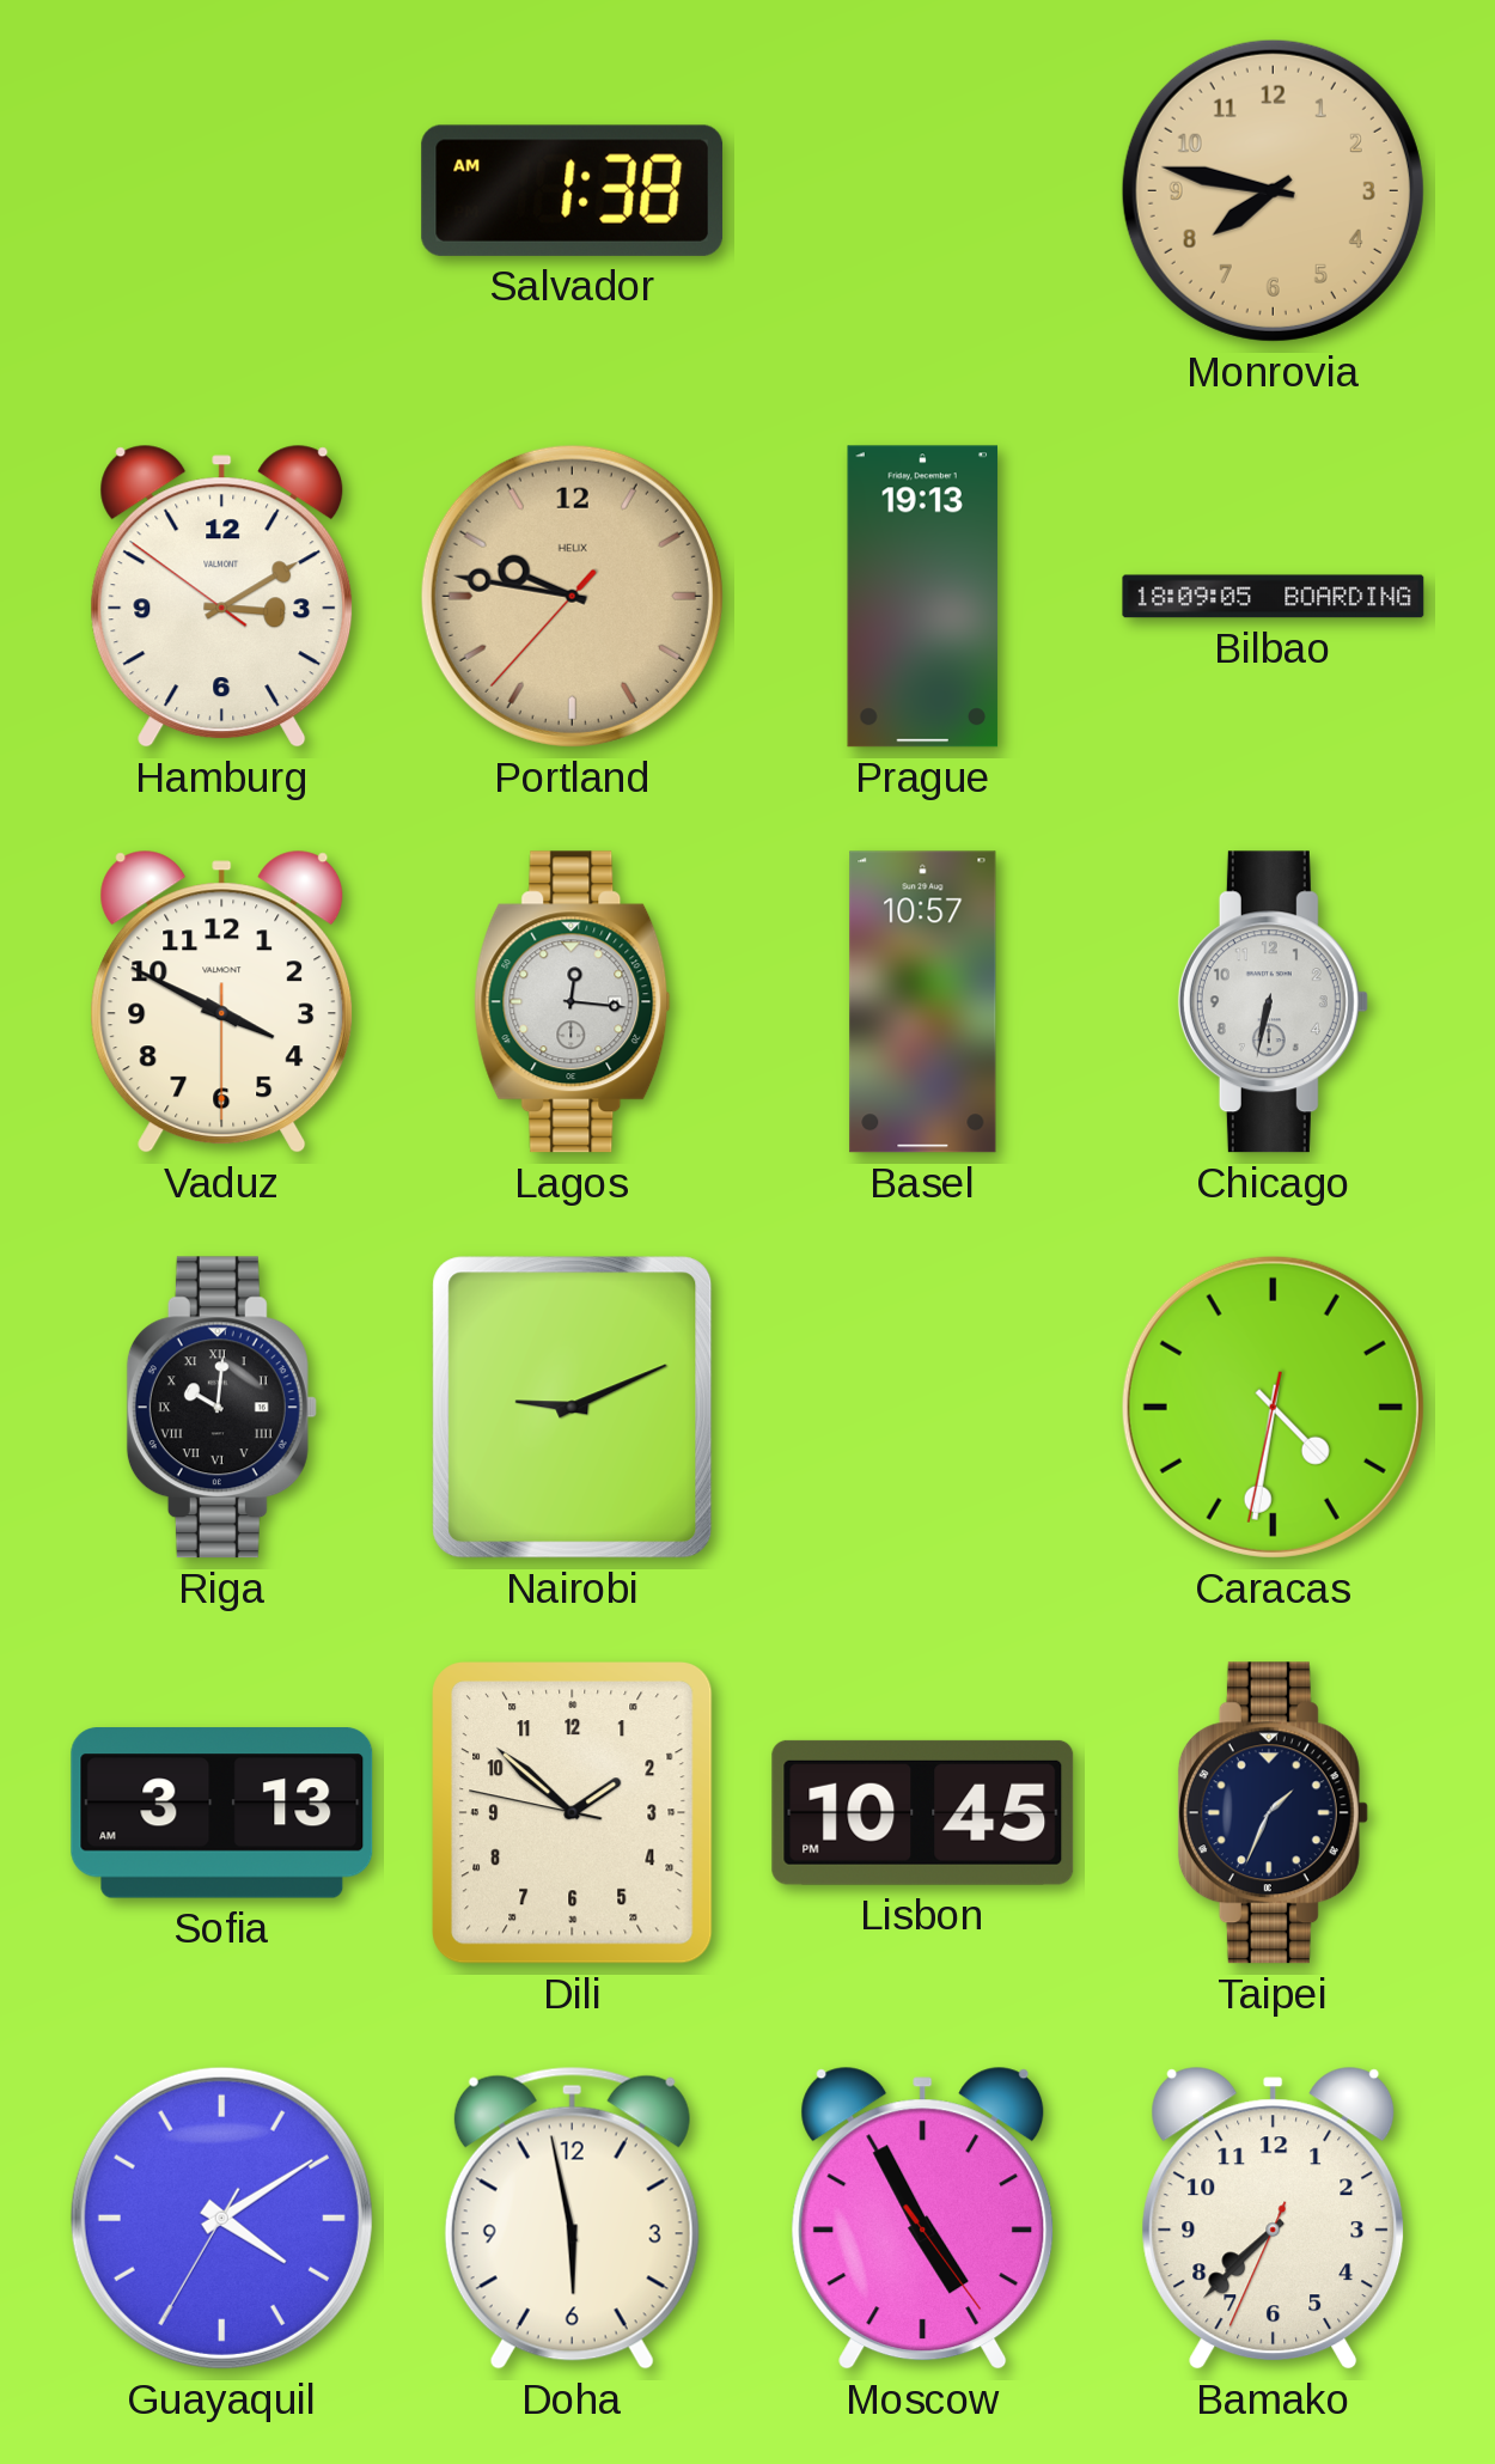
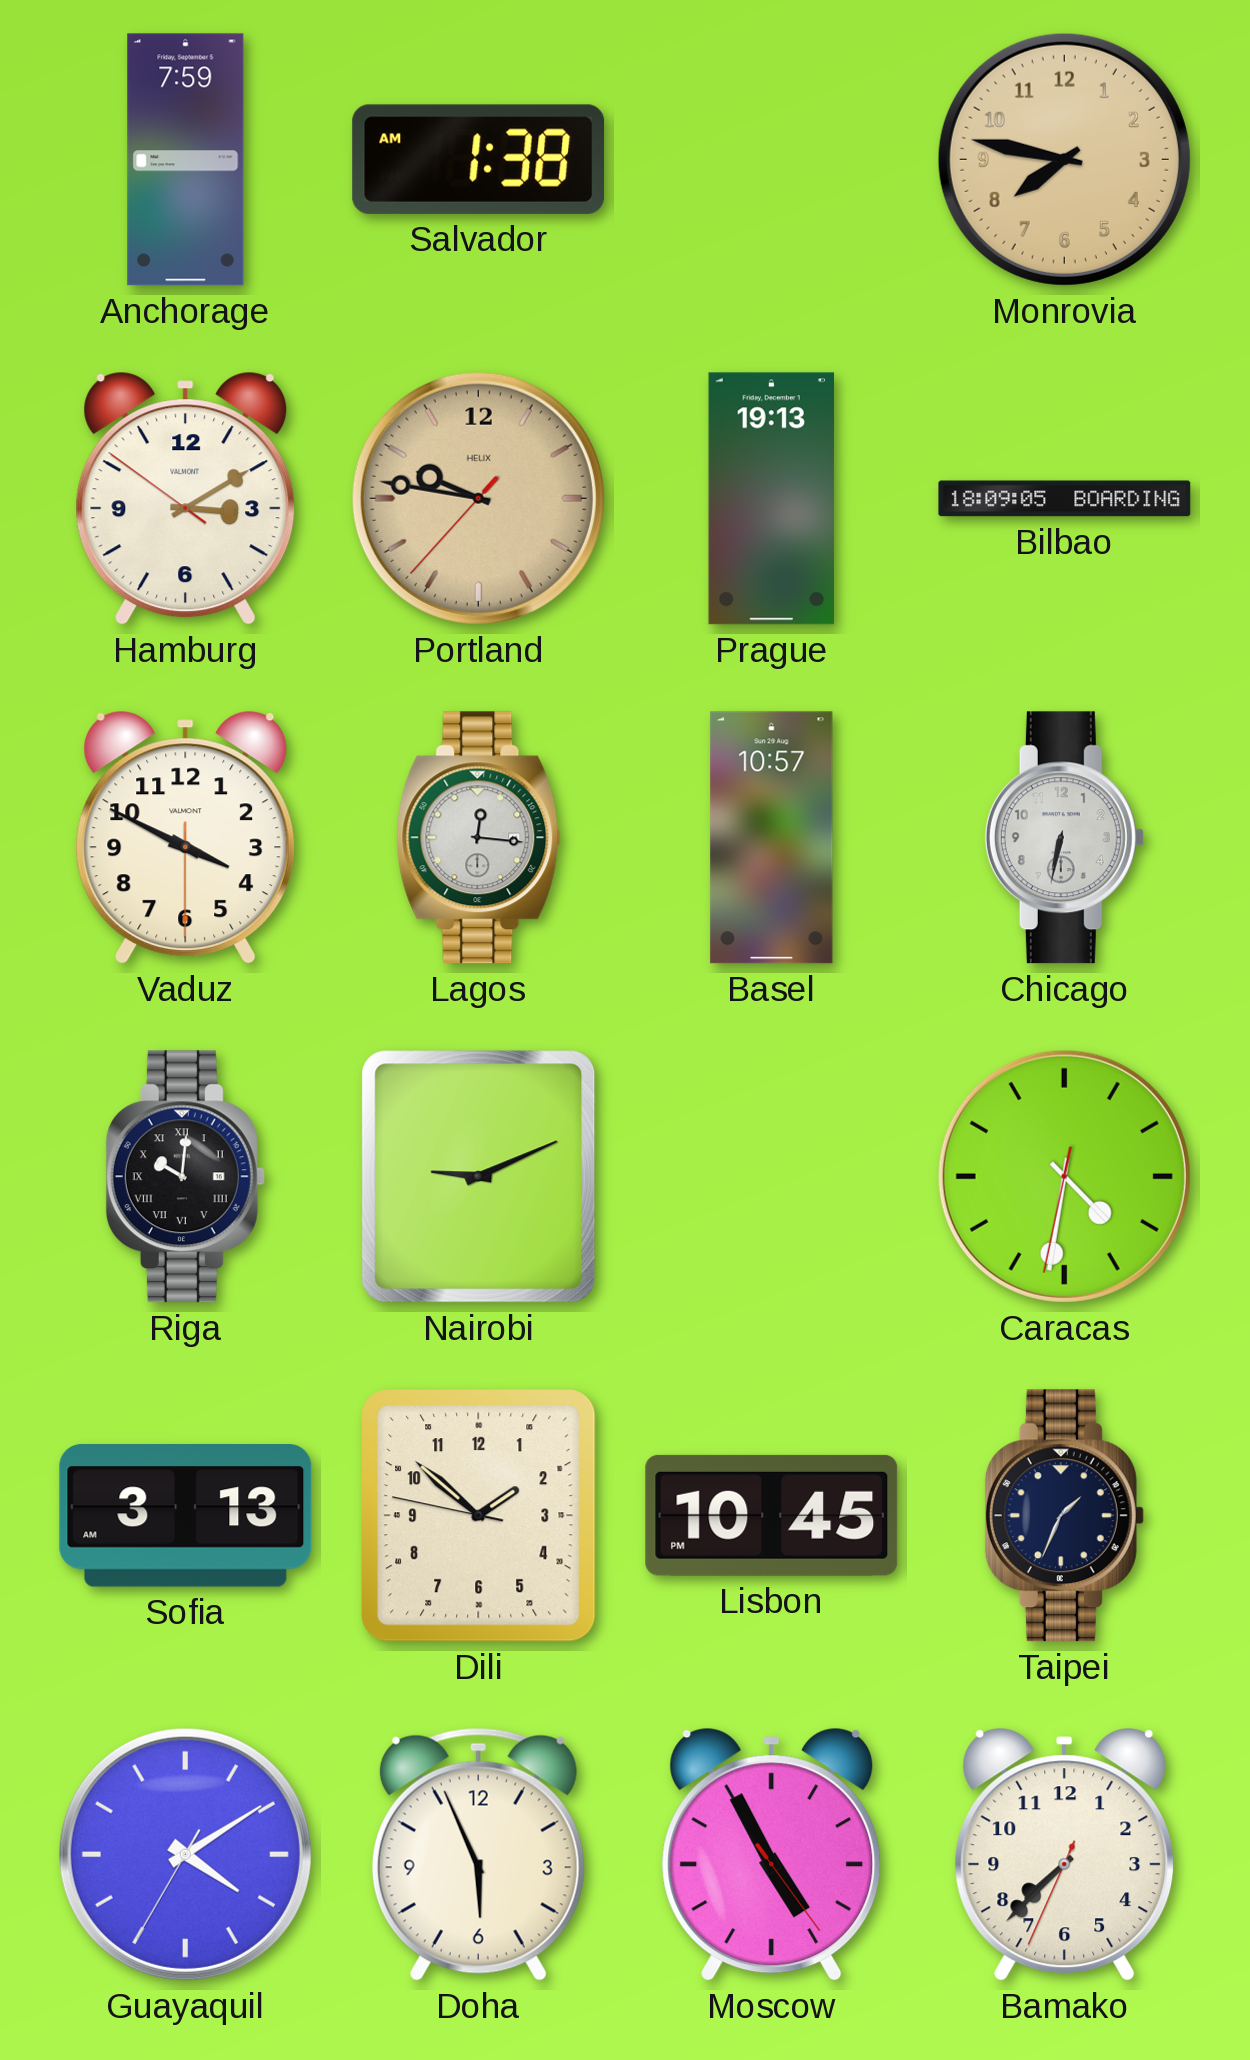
Anchorage: none -> 7:59 (186, 160)
Doha: 5:58 -> 5:56 (478, 1854)
